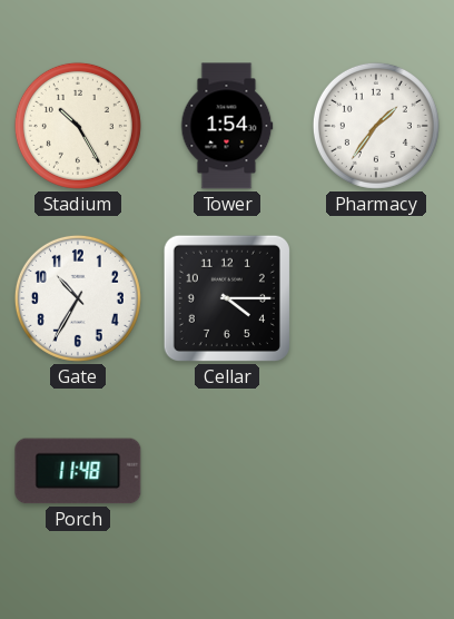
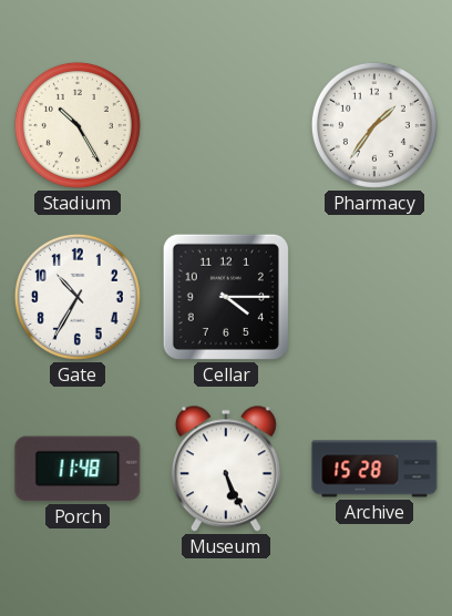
Tower: 1:54 -> none (227, 126)
Museum: none -> 5:26 (226, 469)
Archive: none -> 15:28 (374, 469)
